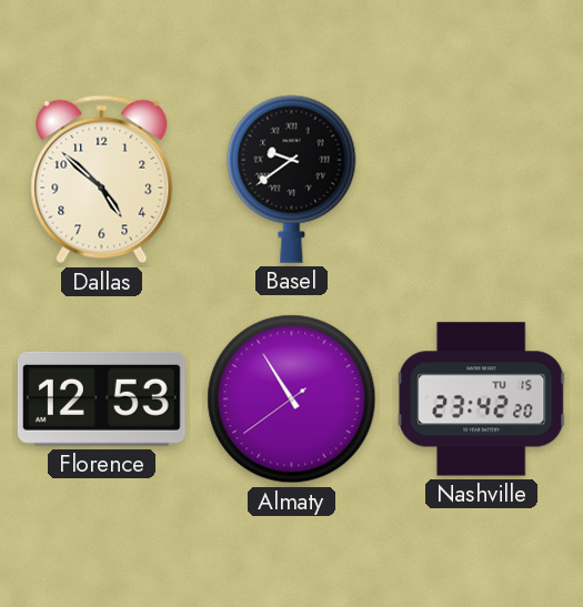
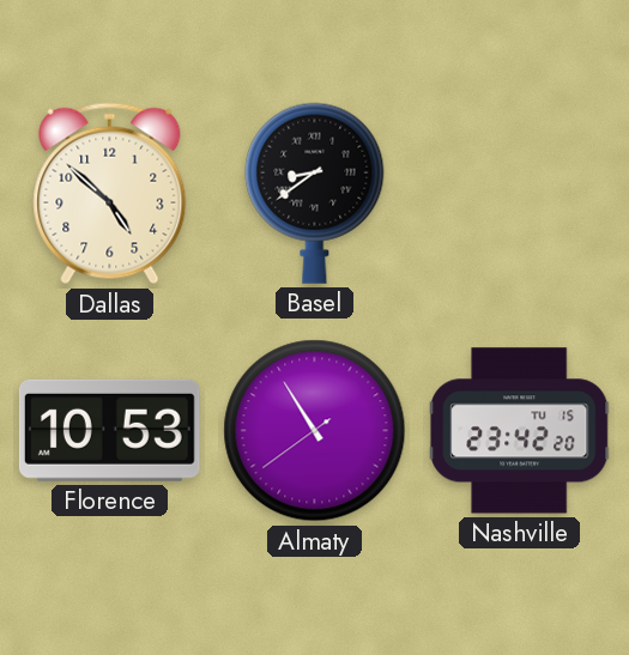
Basel: 9:39 -> 8:39 (315, 193)
Florence: 12:53 -> 10:53 (109, 430)
